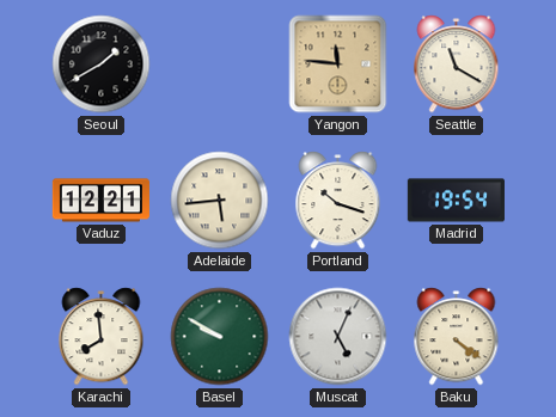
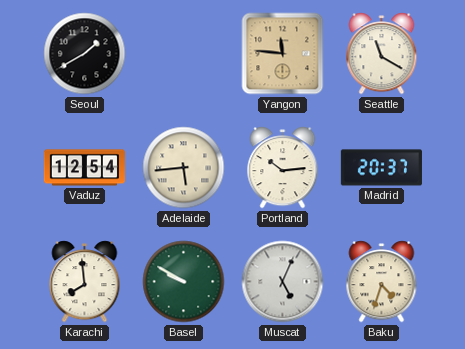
Vaduz: 12:21 -> 12:54 (84, 168)
Portland: 10:18 -> 10:14 (283, 168)
Madrid: 19:54 -> 20:37 (381, 168)
Baku: 4:21 -> 4:33 (382, 282)
